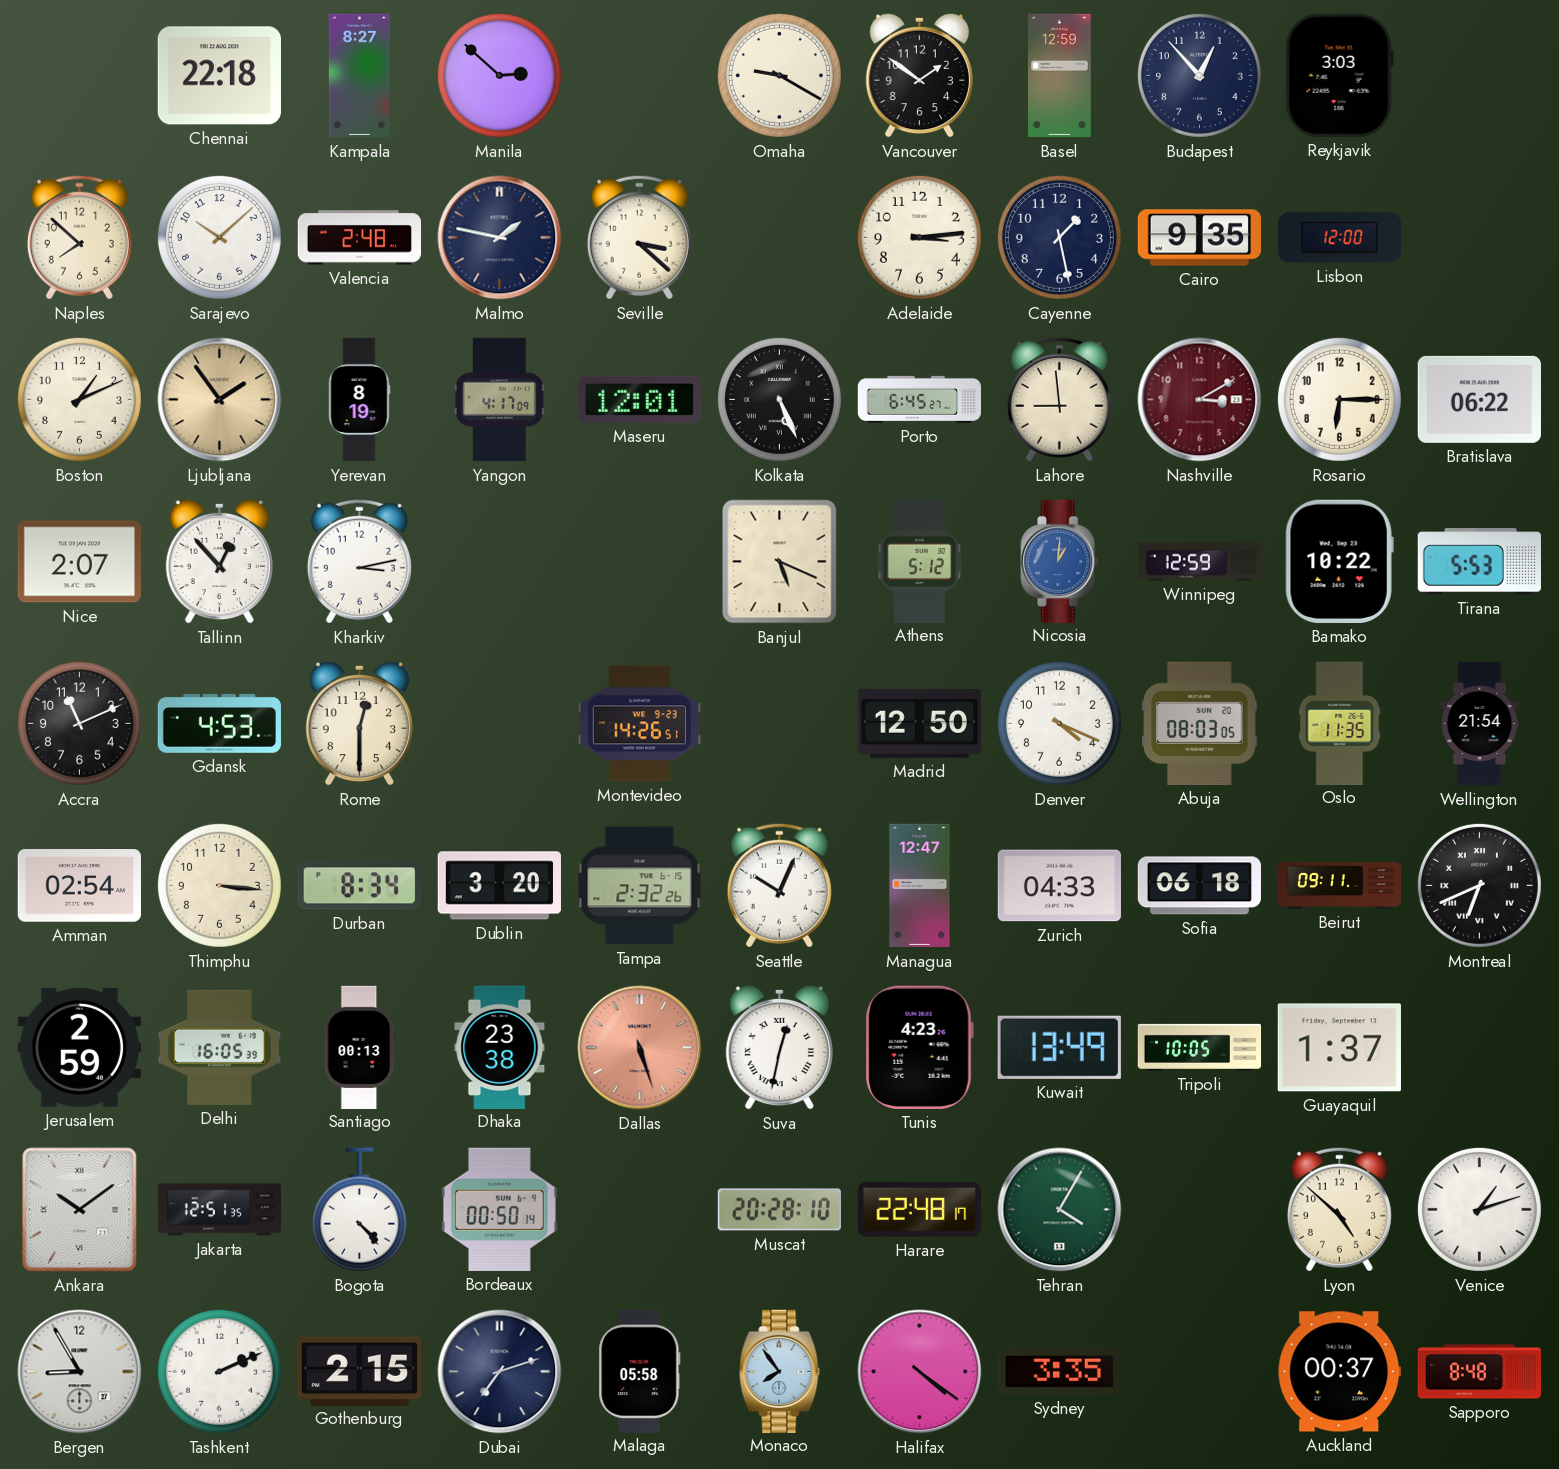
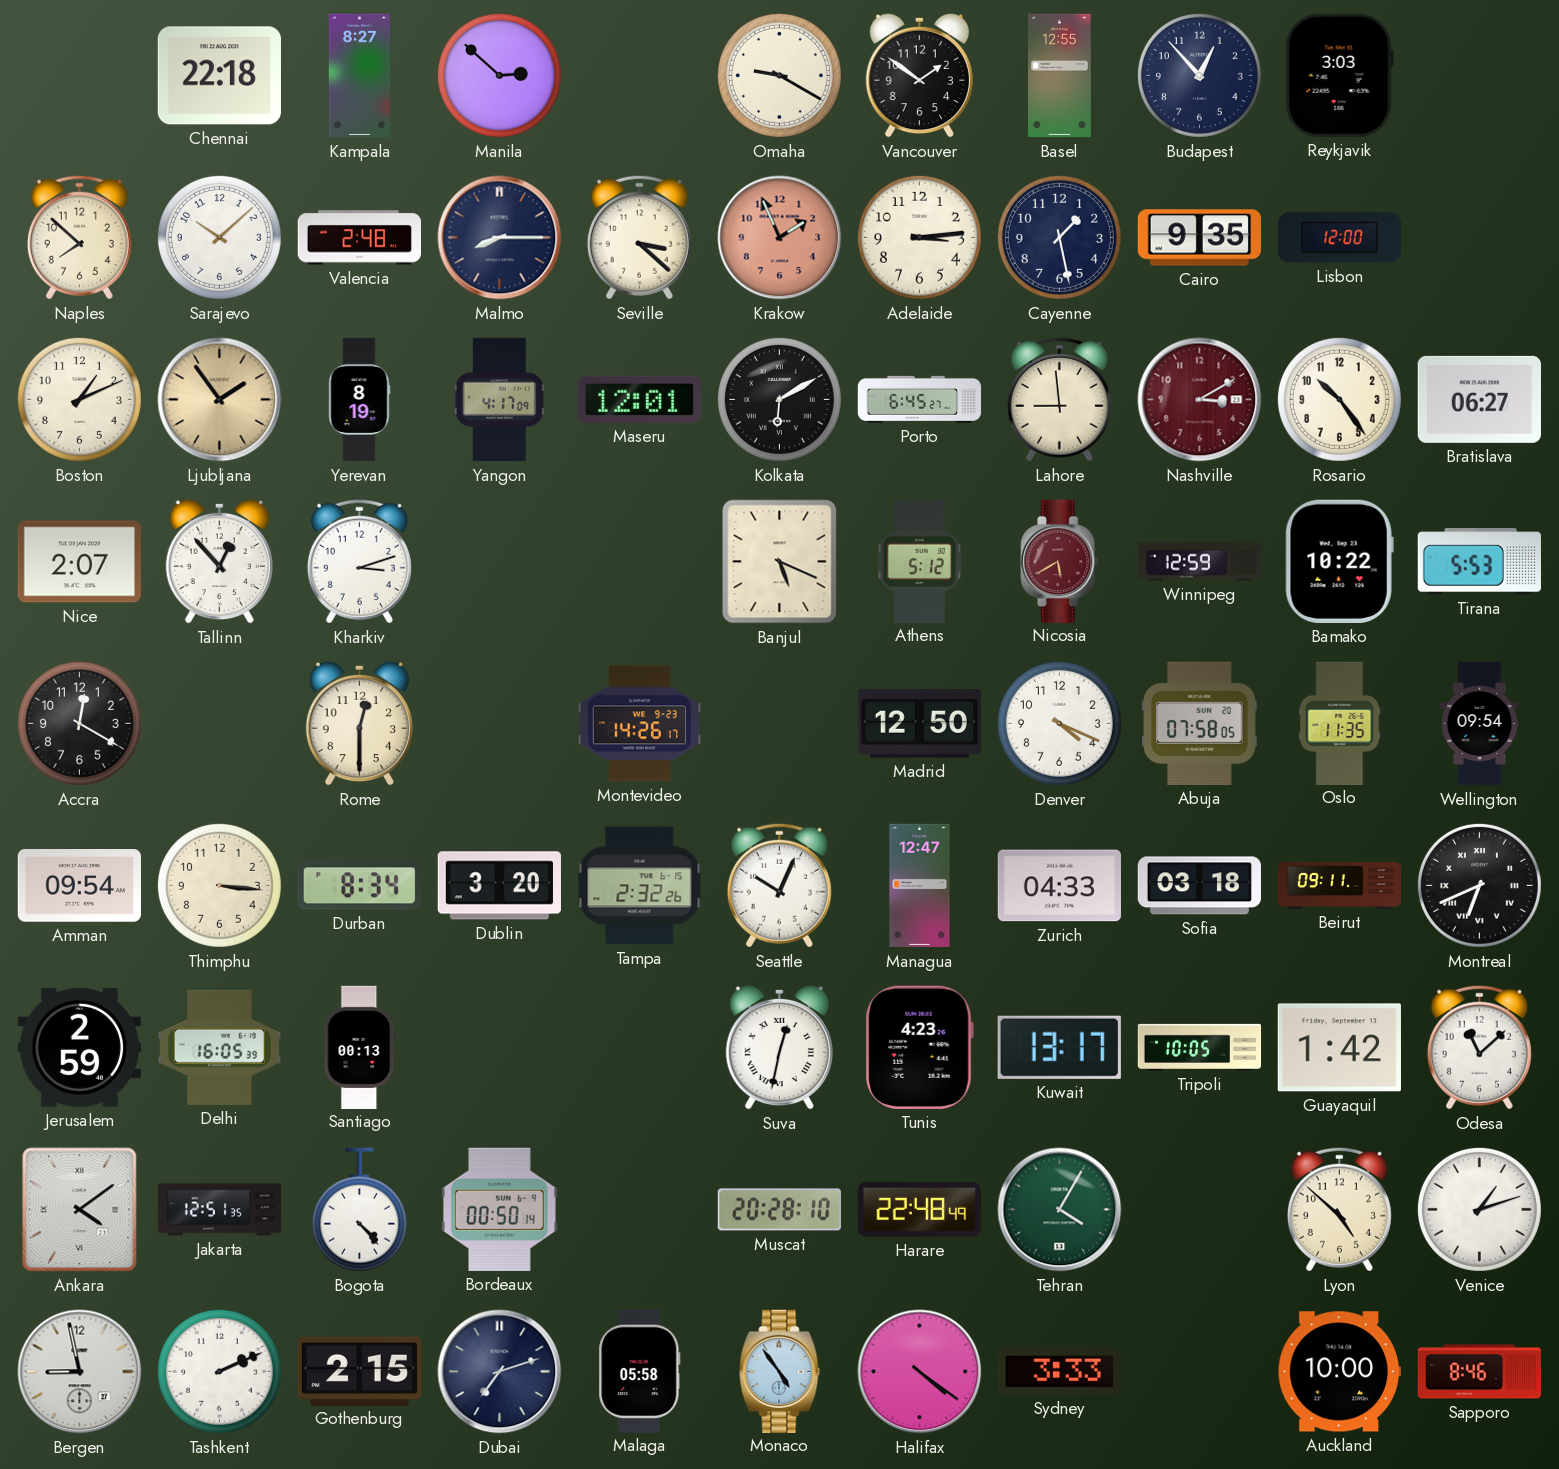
Basel: 12:59 -> 12:55 (1060, 76)
Malmo: 1:47 -> 8:15 (500, 238)
Krakow: none -> 1:56 (780, 238)
Kolkata: 5:26 -> 6:10 (779, 399)
Rosario: 6:15 -> 10:24 (1339, 399)
Bratislava: 06:22 -> 06:27 (1479, 399)
Kharkiv: 3:13 -> 3:12 (359, 561)
Nicosia: 1:01 -> 5:40 (1060, 561)
Nicosia dial: blue -> burgundy (1060, 561)
Accra: 11:11 -> 12:20 (79, 723)
Gdansk: 4:53 -> none (219, 723)
Montevideo: 14:26:51 -> 14:26:17 (639, 724)
Abuja: 08:03 -> 07:58 (1200, 723)
Wellington: 21:54 -> 09:54 (1480, 724)
Amman: 02:54 -> 09:54 (79, 886)
Sofia: 06:18 -> 03:18 (1199, 886)
Dhaka: 23:38 -> none (500, 1047)
Dallas: 5:27 -> none (640, 1048)
Kuwait: 13:49 -> 13:17 (1059, 1047)
Guayaquil: 1:37 -> 1:42 (1339, 1048)
Odesa: none -> 11:08 (1479, 1047)
Ankara: 10:09 -> 4:09 (80, 1210)
Harare: 22:48:17 -> 22:48:49 (919, 1209)
Bergen: 8:55 -> 8:58 (80, 1372)
Monaco: 7:54 -> 4:54 (780, 1371)
Sydney: 3:35 -> 3:33 (1059, 1371)
Auckland: 00:37 -> 10:00 (1339, 1372)
Sapporo: 8:48 -> 8:46 (1479, 1372)
